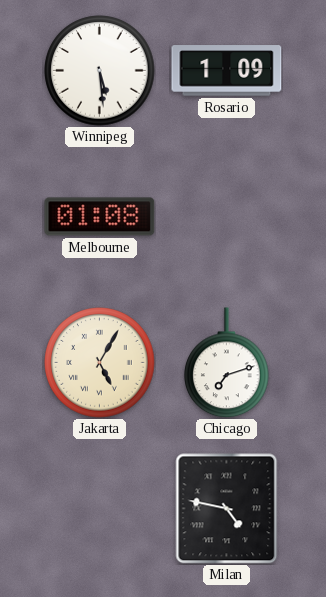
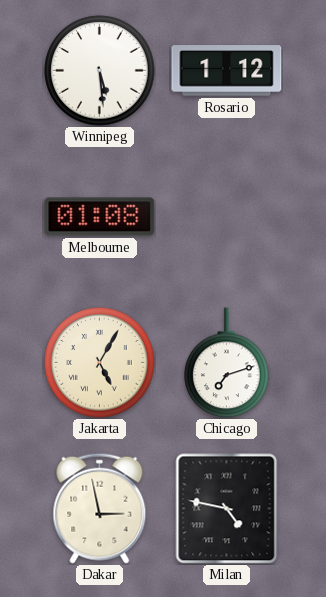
Rosario: 1:09 -> 1:12 (227, 71)
Dakar: none -> 2:58 (100, 508)
